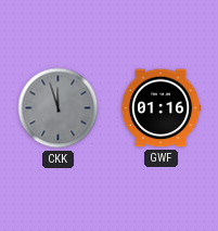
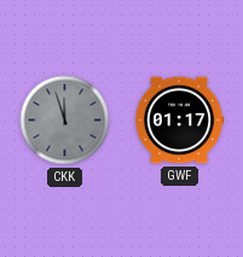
GWF: 01:16 -> 01:17 (179, 121)
